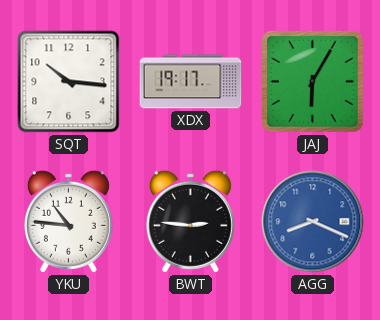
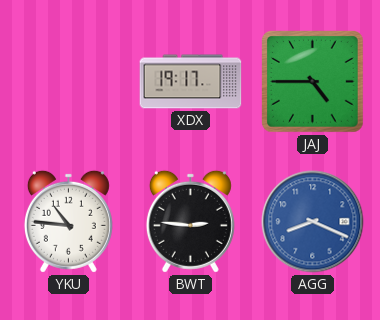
SQT: 10:16 -> none (69, 82)
JAJ: 6:05 -> 4:45 (313, 82)
